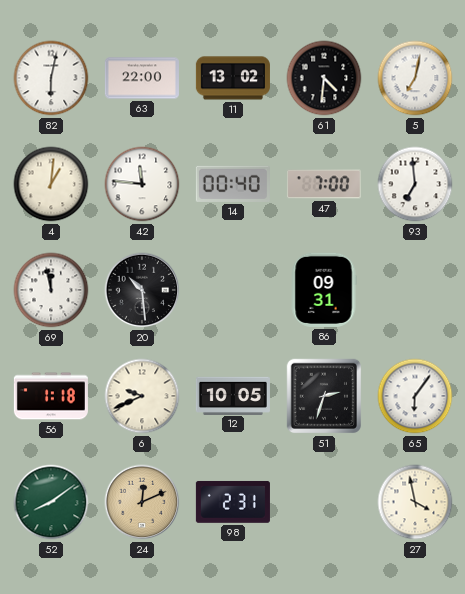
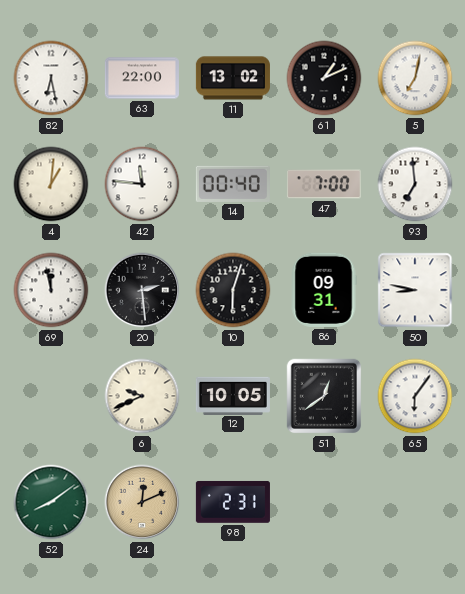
82: 6:02 -> 6:28 (51, 78)
61: 4:31 -> 1:11 (324, 78)
20: 10:29 -> 2:29 (142, 290)
10: none -> 6:03 (233, 290)
50: none -> 8:47 (415, 290)
56: 1:18 -> none (51, 396)
51: 2:33 -> 12:39 (324, 396)
27: 3:58 -> none (415, 502)
